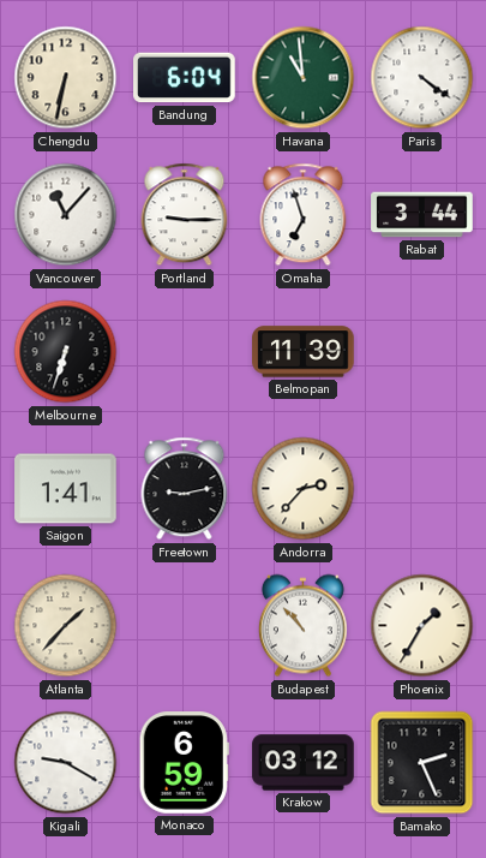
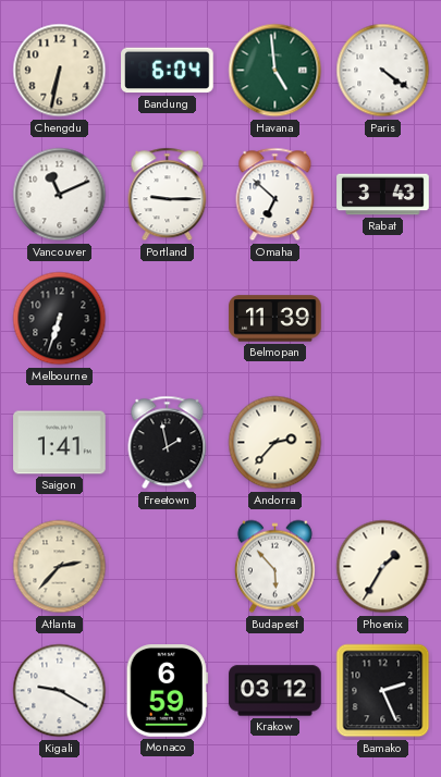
Havana: 10:59 -> 4:59 (275, 71)
Vancouver: 11:07 -> 11:11 (60, 195)
Omaha: 6:57 -> 6:52 (275, 195)
Rabat: 3:44 -> 3:43 (383, 195)
Freetown: 9:13 -> 1:58 (168, 443)
Atlanta: 1:37 -> 2:37 (60, 567)
Budapest: 10:53 -> 5:53 (274, 567)
